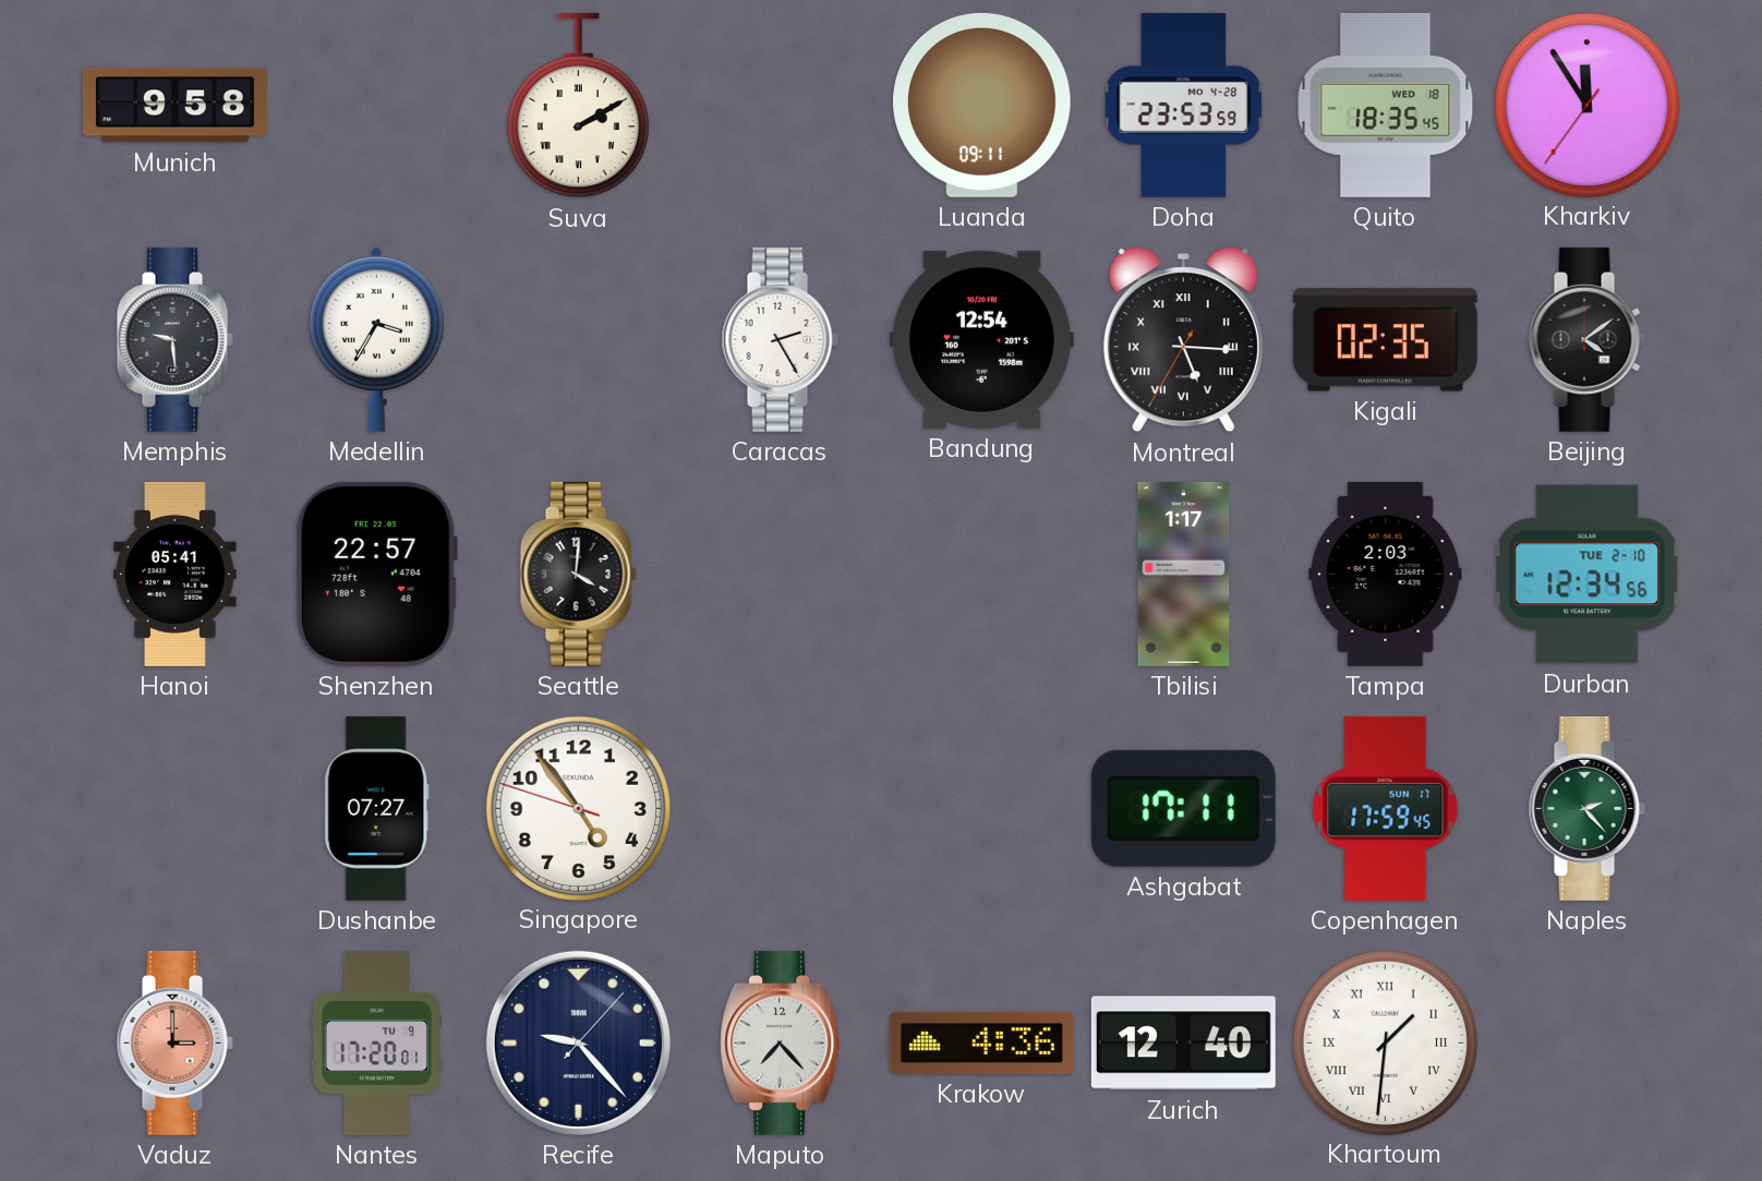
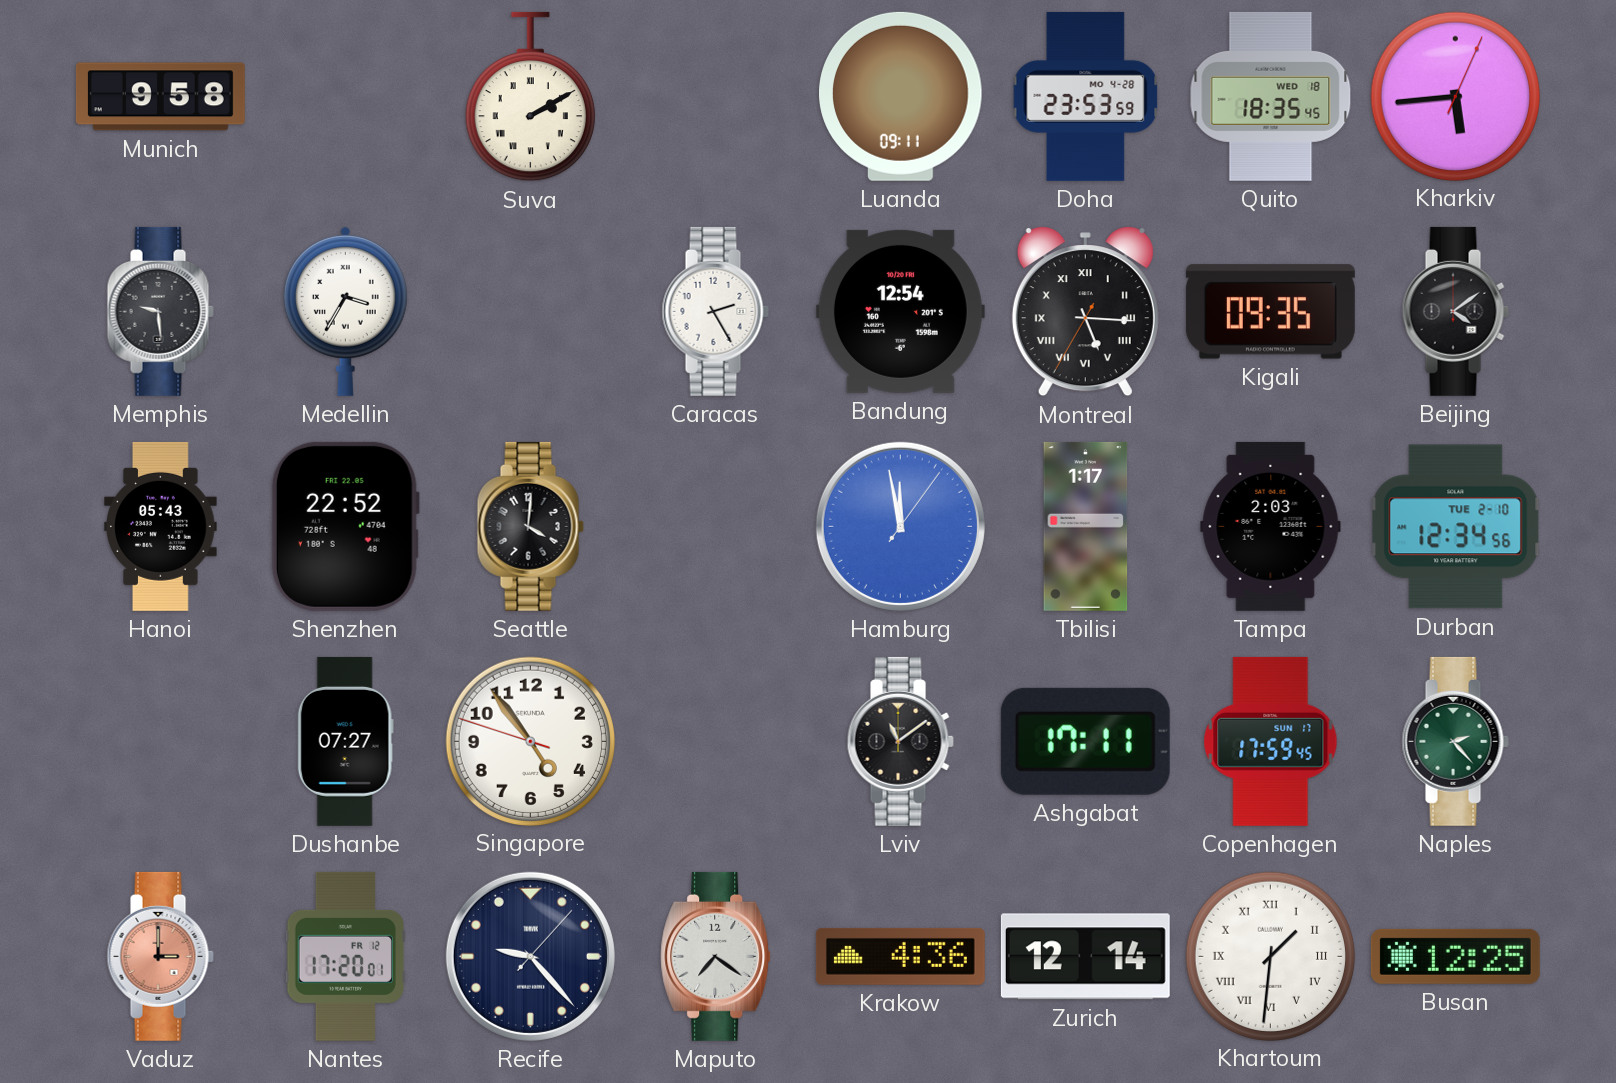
Kharkiv: 11:54 -> 5:44 (1455, 96)
Kigali: 02:35 -> 09:35 (1270, 312)
Hanoi: 05:41 -> 05:43 (161, 526)
Shenzhen: 22:57 -> 22:52 (345, 526)
Hamburg: none -> 11:58 (900, 526)
Lviv: none -> 11:09 (900, 741)
Nantes date: TU 9 -> FR 12 (345, 956)
Maputo: 7:23 -> 7:21 (716, 956)
Zurich: 12:40 -> 12:14 (1085, 957)
Busan: none -> 12:25 (1455, 956)
